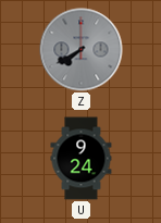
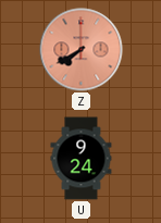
Z dial: grey -> salmon (82, 50)
